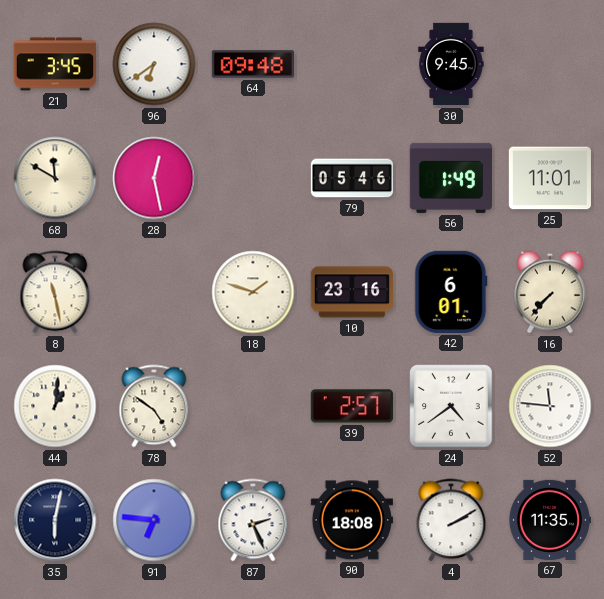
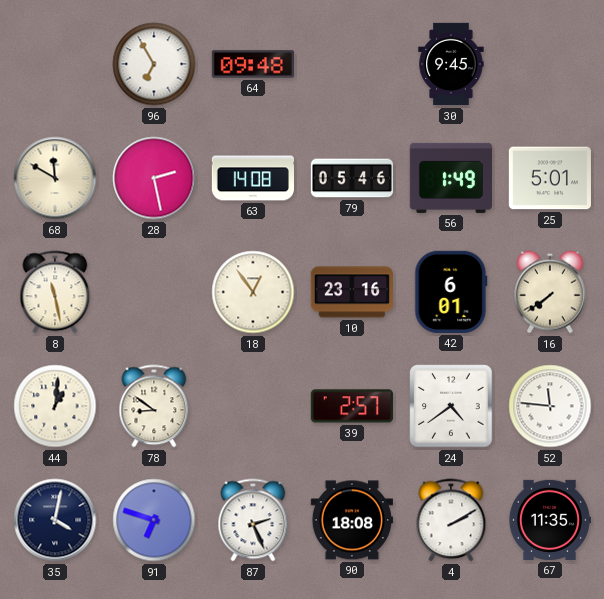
21: 3:45 -> none (54, 64)
96: 6:39 -> 6:55 (154, 64)
28: 12:28 -> 2:28 (154, 178)
63: none -> 14:08 (252, 178)
25: 11:01 -> 5:01 (550, 178)
18: 1:48 -> 12:54 (253, 292)
16: 7:37 -> 7:39 (550, 292)
78: 4:51 -> 8:51 (154, 406)
35: 6:02 -> 4:02 (55, 520)
91: 6:46 -> 6:48 (154, 520)
